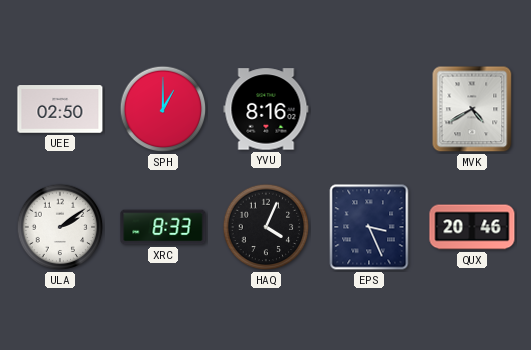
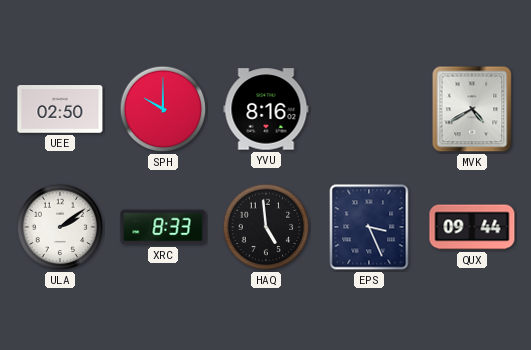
SPH: 1:00 -> 10:00 (163, 109)
HAQ: 4:04 -> 4:59 (266, 227)
QUX: 20:46 -> 09:44 (472, 227)
